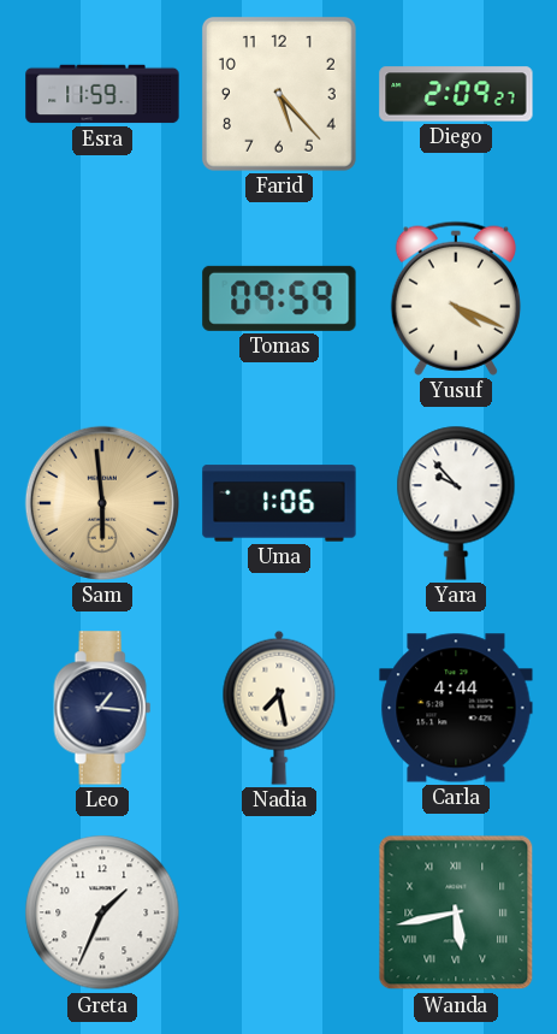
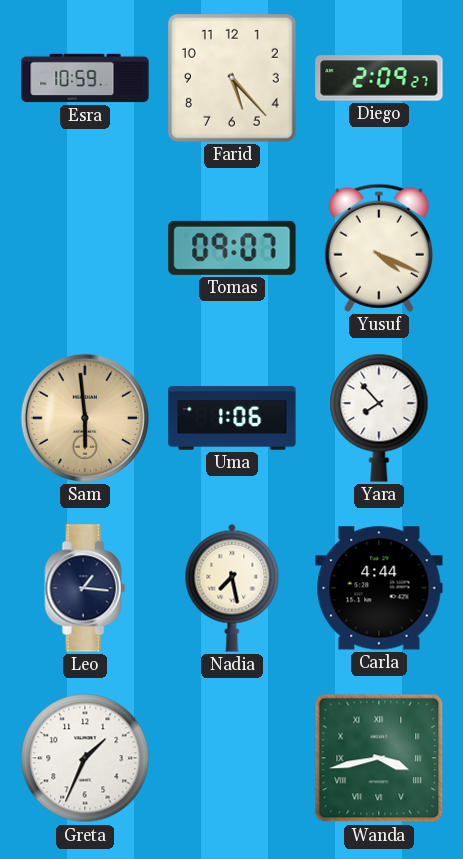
Esra: 11:59 -> 10:59 (85, 78)
Tomas: 09:59 -> 09:07 (232, 248)
Yara: 9:53 -> 7:53 (379, 418)
Wanda: 5:43 -> 3:43 (379, 758)
